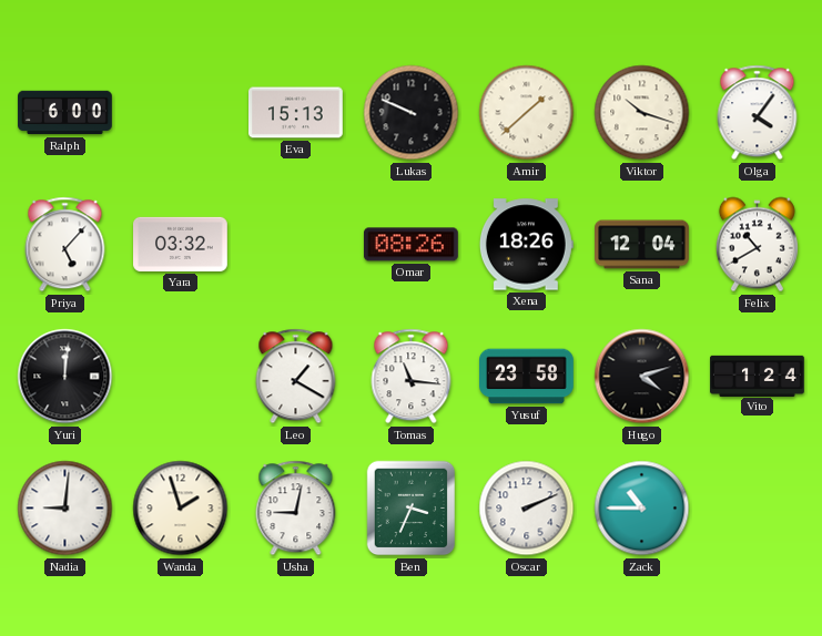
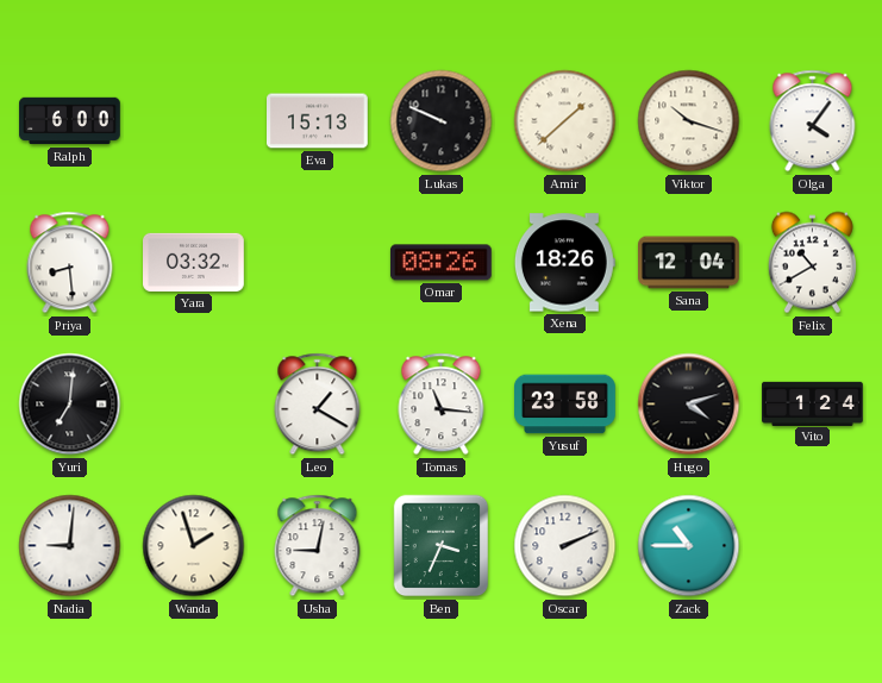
Priya: 5:07 -> 8:29 (70, 263)
Yuri: 12:01 -> 7:01 (70, 405)
